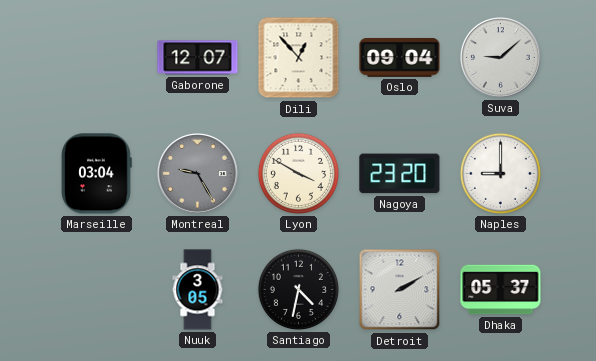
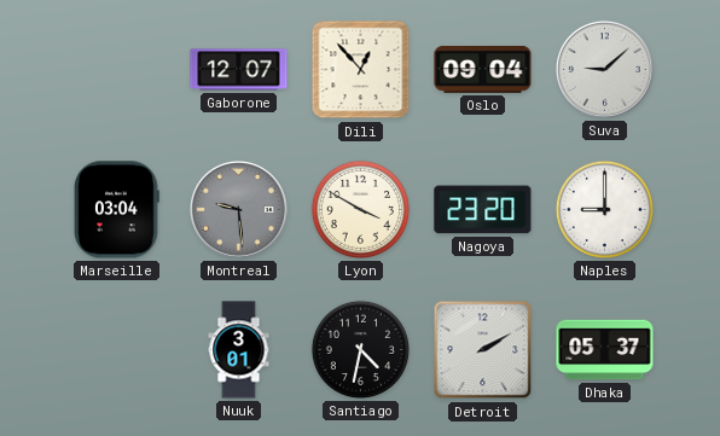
Montreal: 9:25 -> 9:29 (238, 209)
Nuuk: 3:05 -> 3:01 (239, 350)
